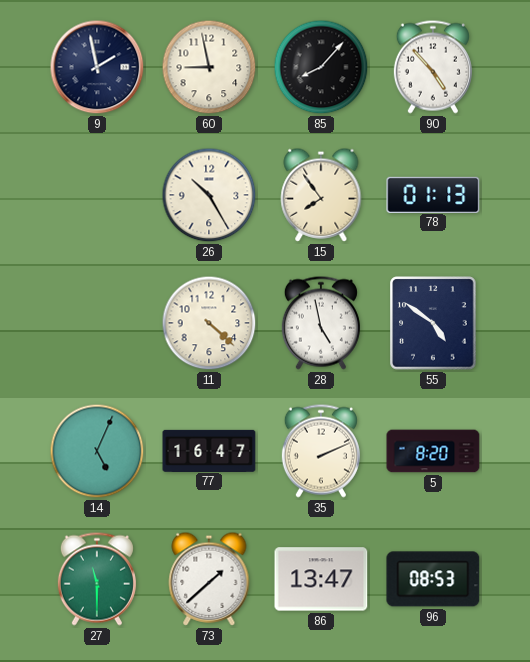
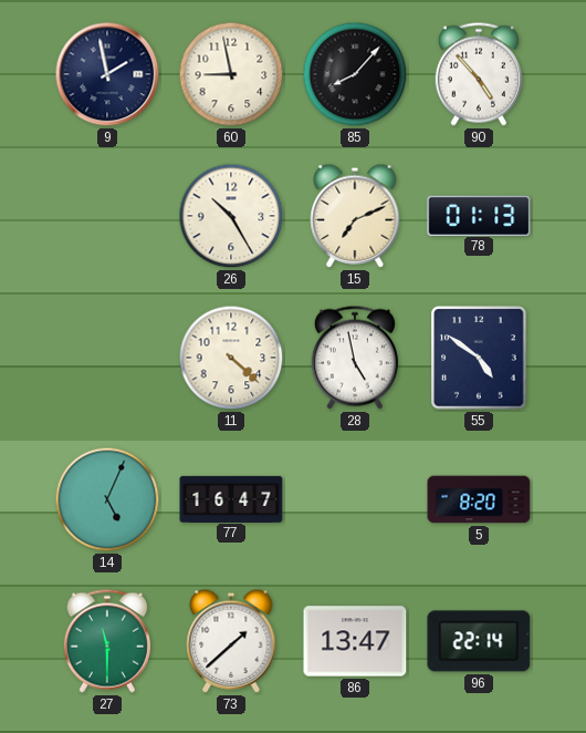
15: 7:54 -> 7:11 (355, 216)
35: 2:11 -> none (321, 451)
96: 08:53 -> 22:14 (479, 641)
